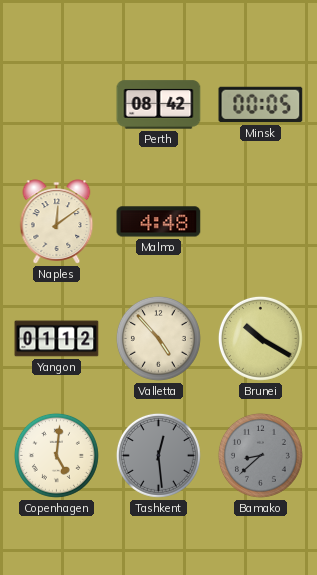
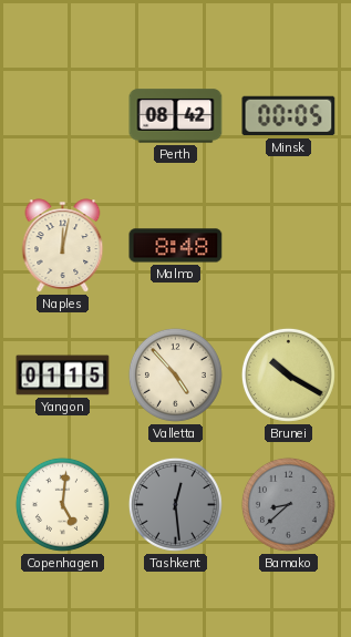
Naples: 12:09 -> 12:02 (63, 246)
Malmo: 4:48 -> 8:48 (176, 246)
Yangon: 01:12 -> 01:15 (63, 376)
